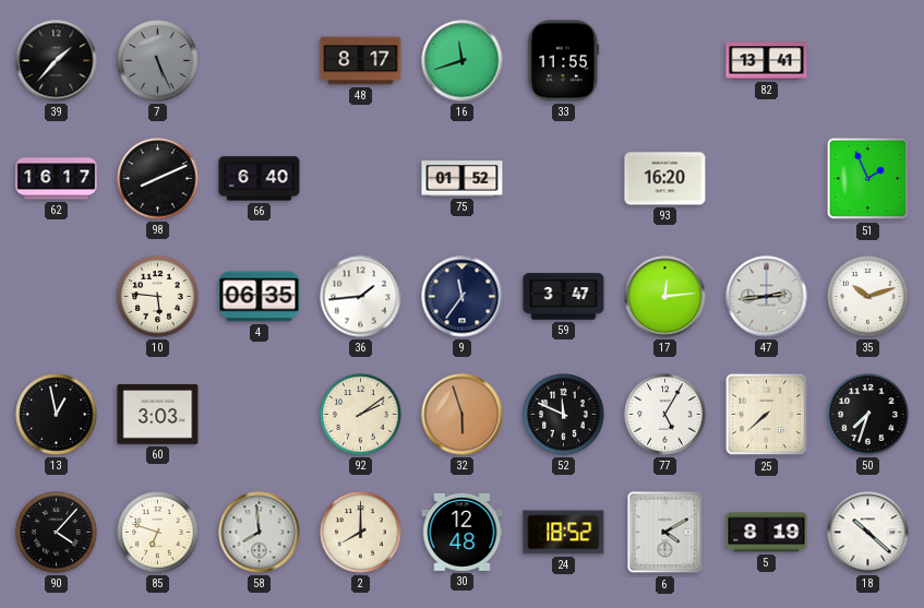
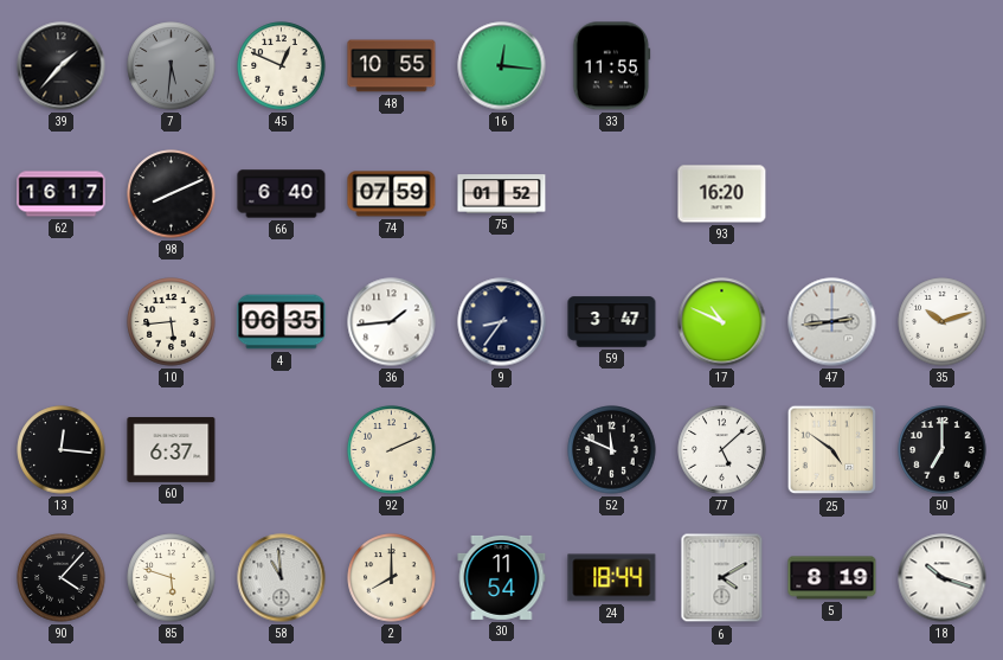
7: 5:26 -> 5:31 (172, 66)
45: none -> 12:49 (282, 66)
48: 8:17 -> 10:55 (392, 66)
16: 11:42 -> 12:16 (502, 66)
82: 13:41 -> none (767, 61)
74: none -> 07:59 (392, 194)
51: 1:56 -> none (868, 179)
10: 5:46 -> 5:44 (172, 322)
9: 11:36 -> 8:36 (502, 322)
17: 12:14 -> 10:49 (722, 322)
13: 12:58 -> 12:16 (62, 450)
60: 3:03 -> 6:37 (172, 450)
92: 2:09 -> 2:11 (392, 450)
32: 5:57 -> none (463, 415)
77: 5:05 -> 5:08 (722, 450)
25: 7:38 -> 4:51 (832, 450)
50: 7:33 -> 7:00 (943, 450)
85: 6:48 -> 5:48 (172, 578)
58: 7:59 -> 10:59 (282, 578)
30: 12:48 -> 11:54 (502, 577)
24: 18:52 -> 18:44 (612, 578)
18: 10:22 -> 10:18 (943, 578)
